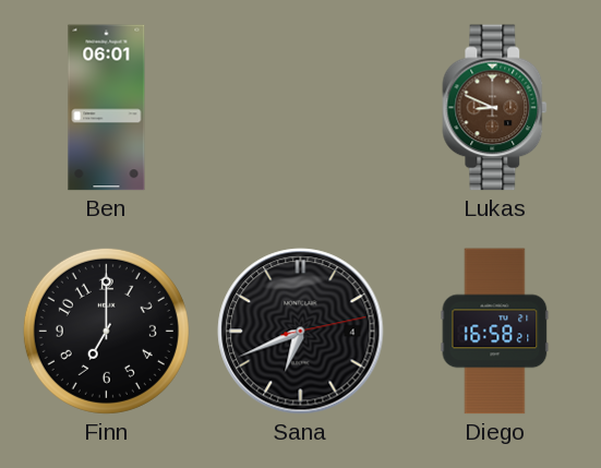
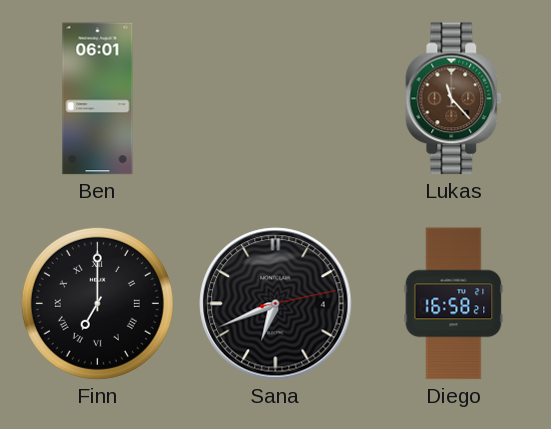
Lukas: 8:49 -> 11:23 (454, 99)
Finn numerals: Arabic -> Roman (97, 303)
